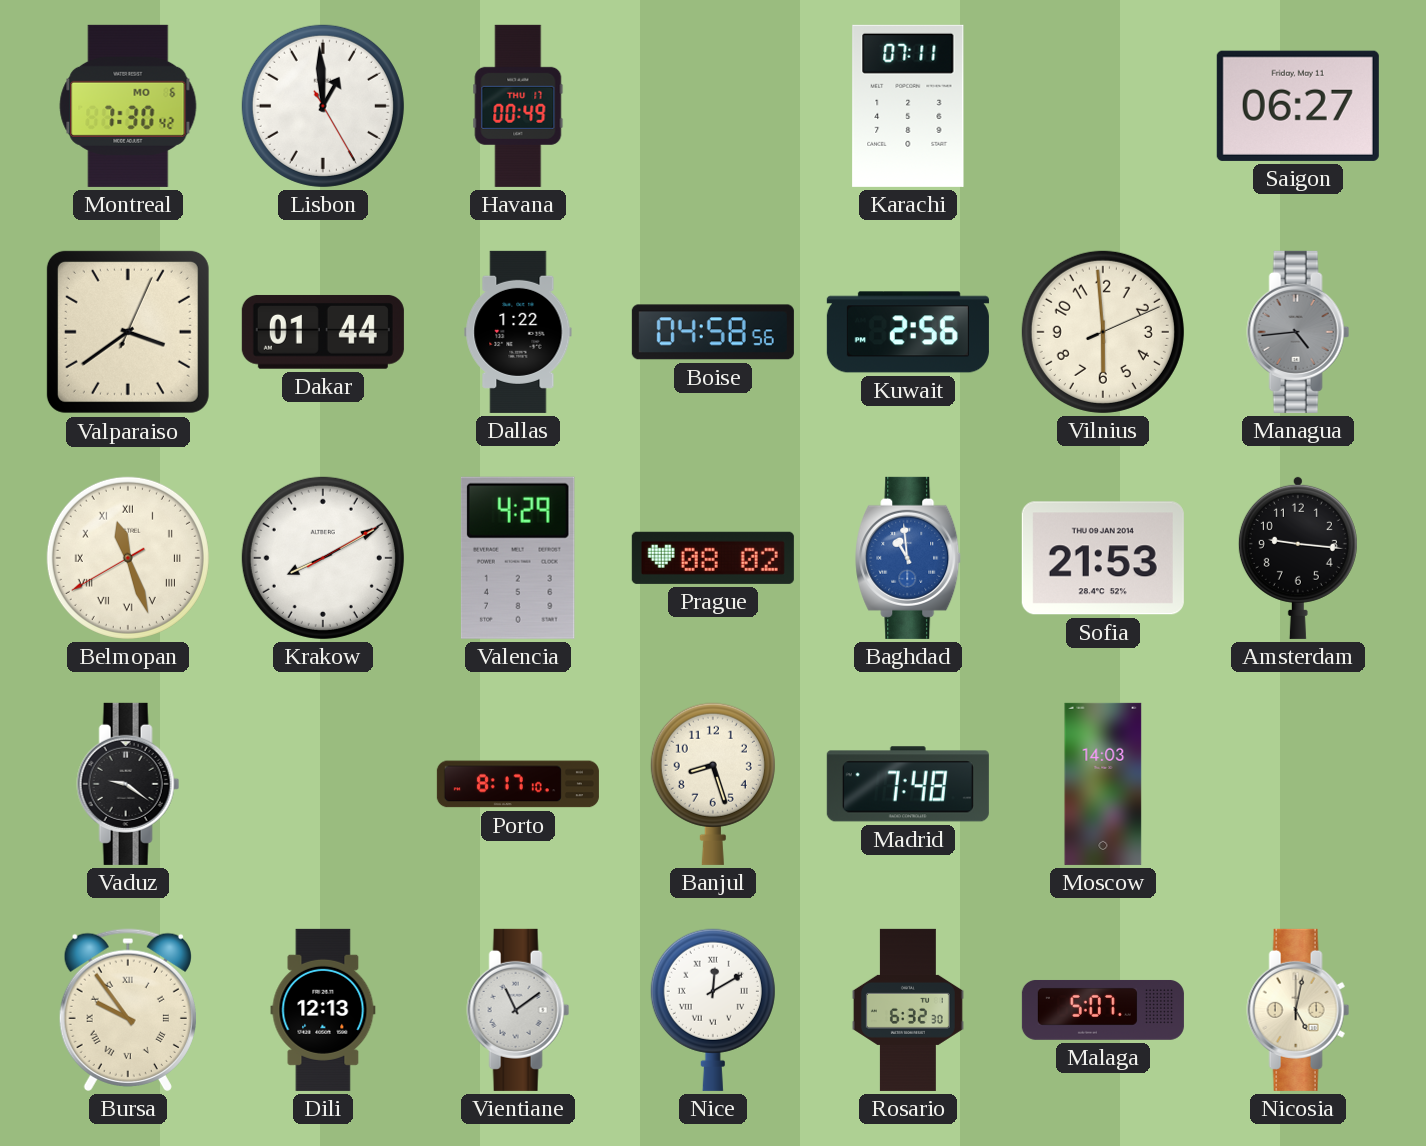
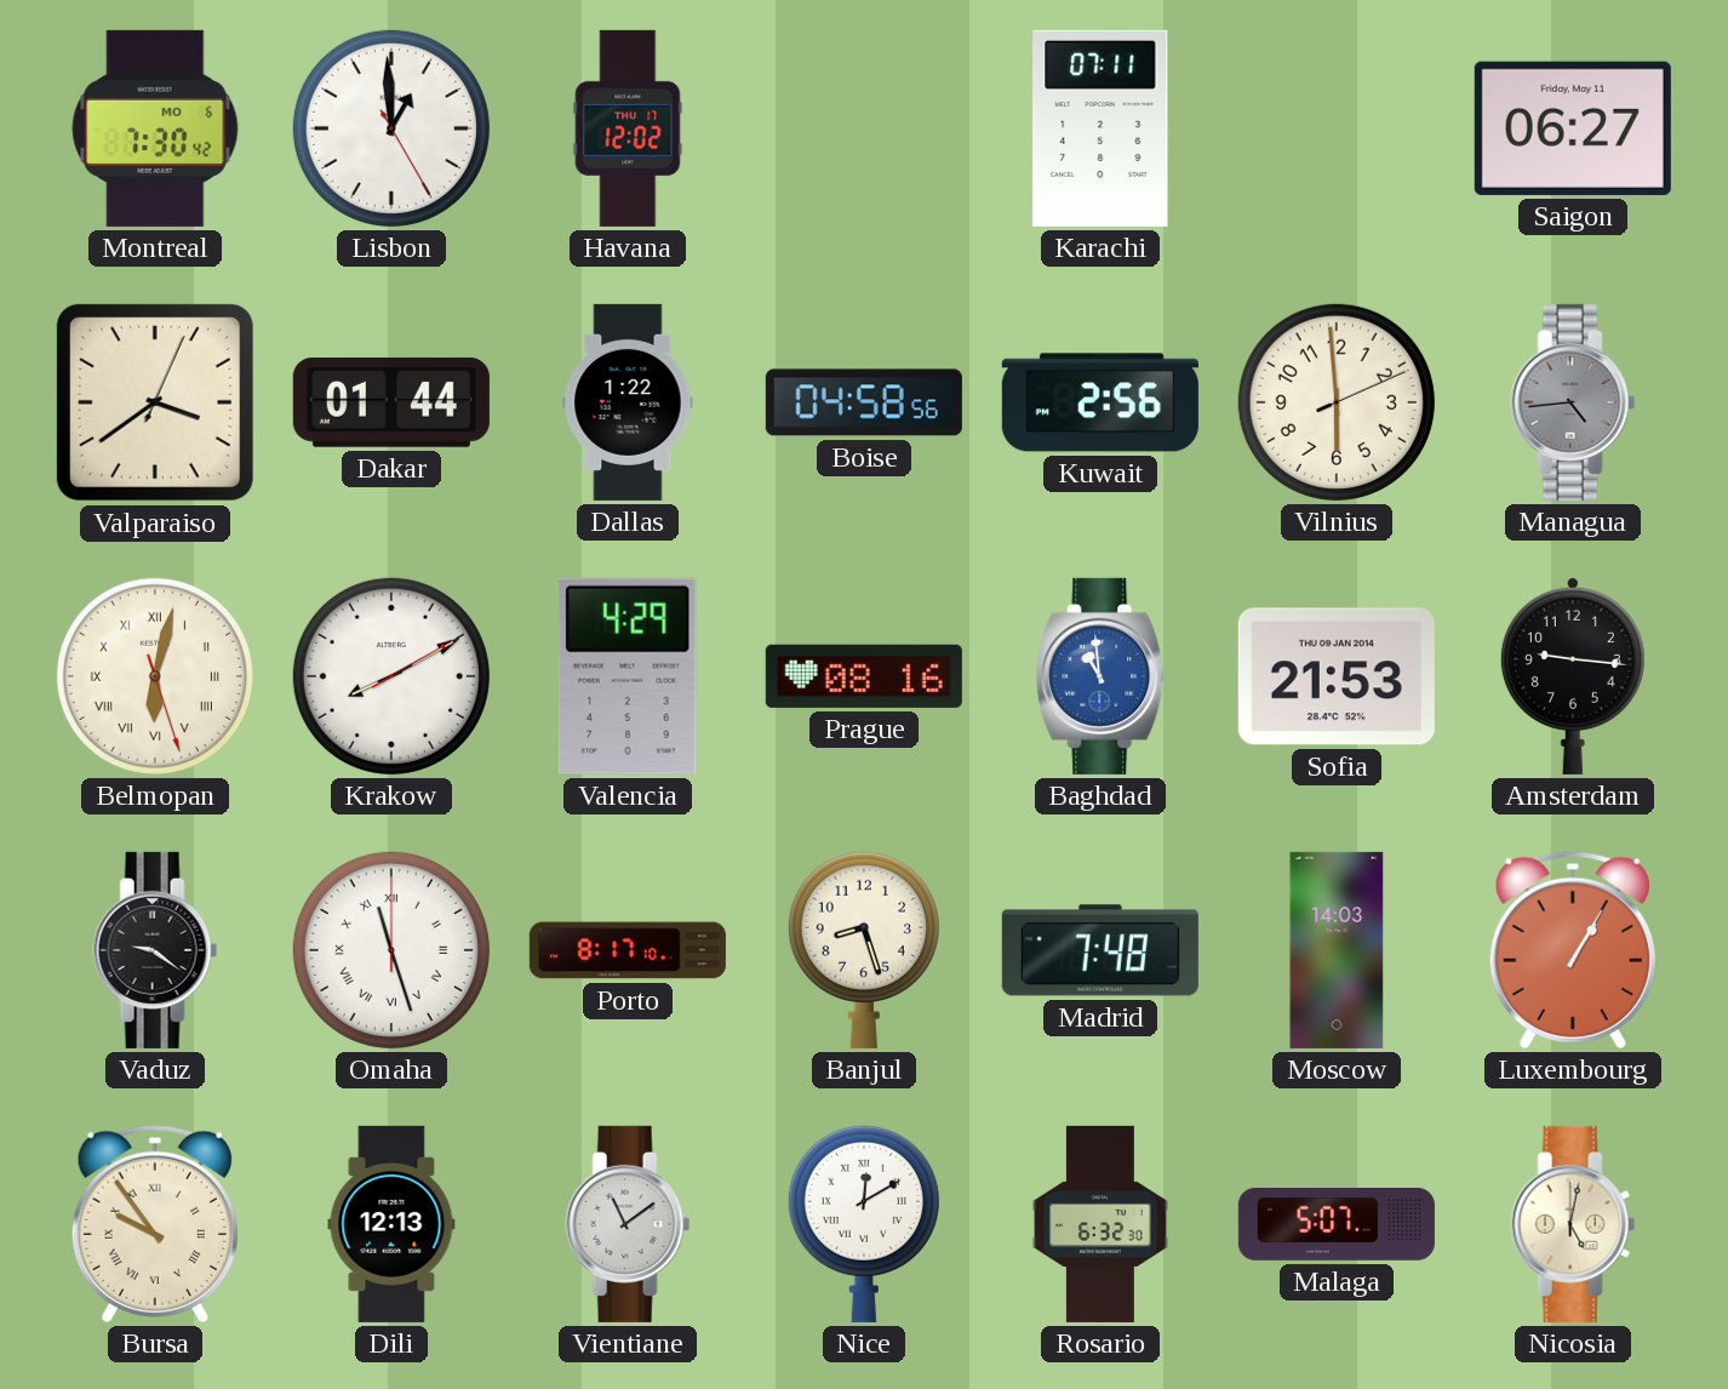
Havana: 00:49 -> 12:02 (628, 128)
Belmopan: 11:26 -> 6:02 (155, 676)
Prague: 08:02 -> 08:16 (864, 676)
Omaha: none -> 11:27 (391, 950)
Luxembourg: none -> 1:05 (1573, 950)
